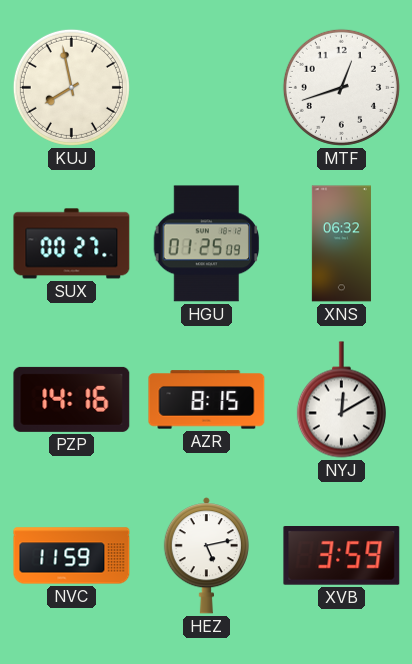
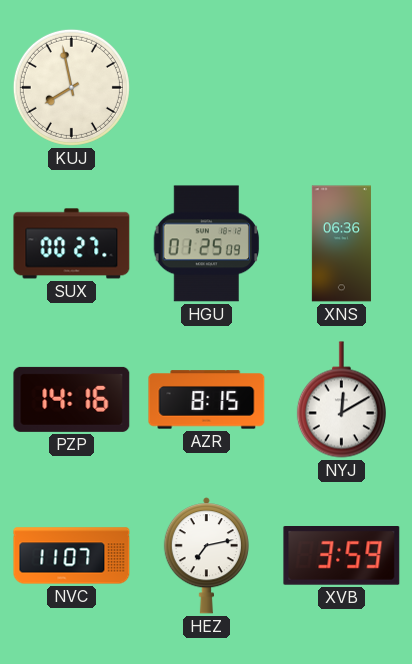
MTF: 12:42 -> none (341, 87)
XNS: 06:32 -> 06:36 (341, 244)
NVC: 11:59 -> 11:07 (72, 556)
HEZ: 5:13 -> 7:13 (206, 556)
